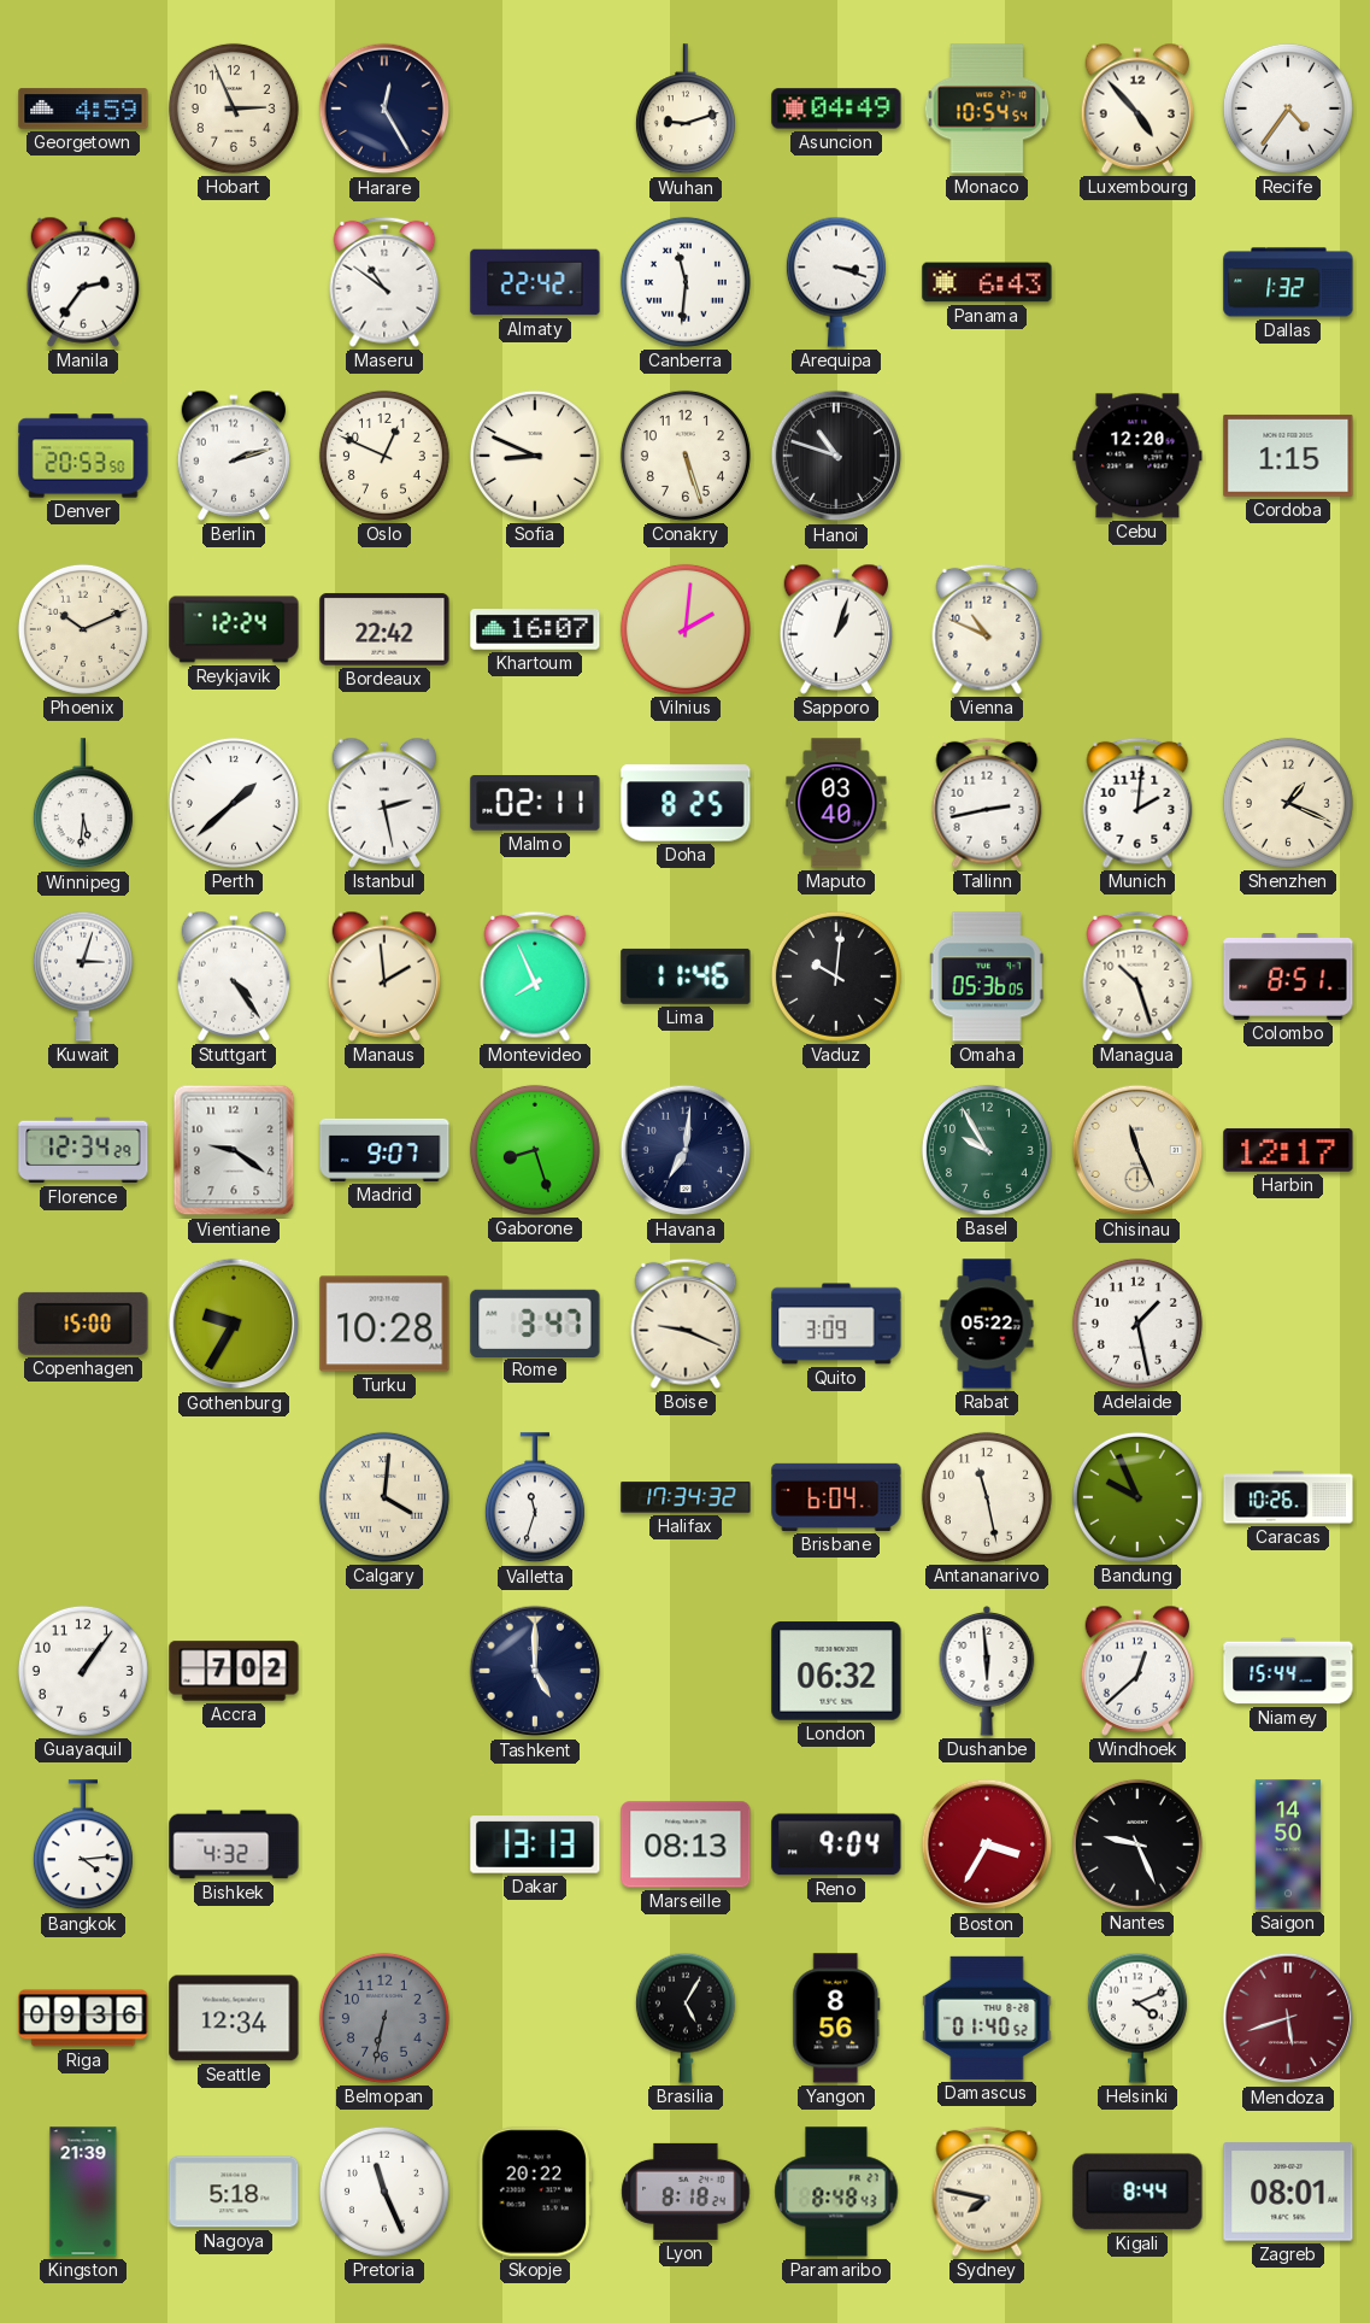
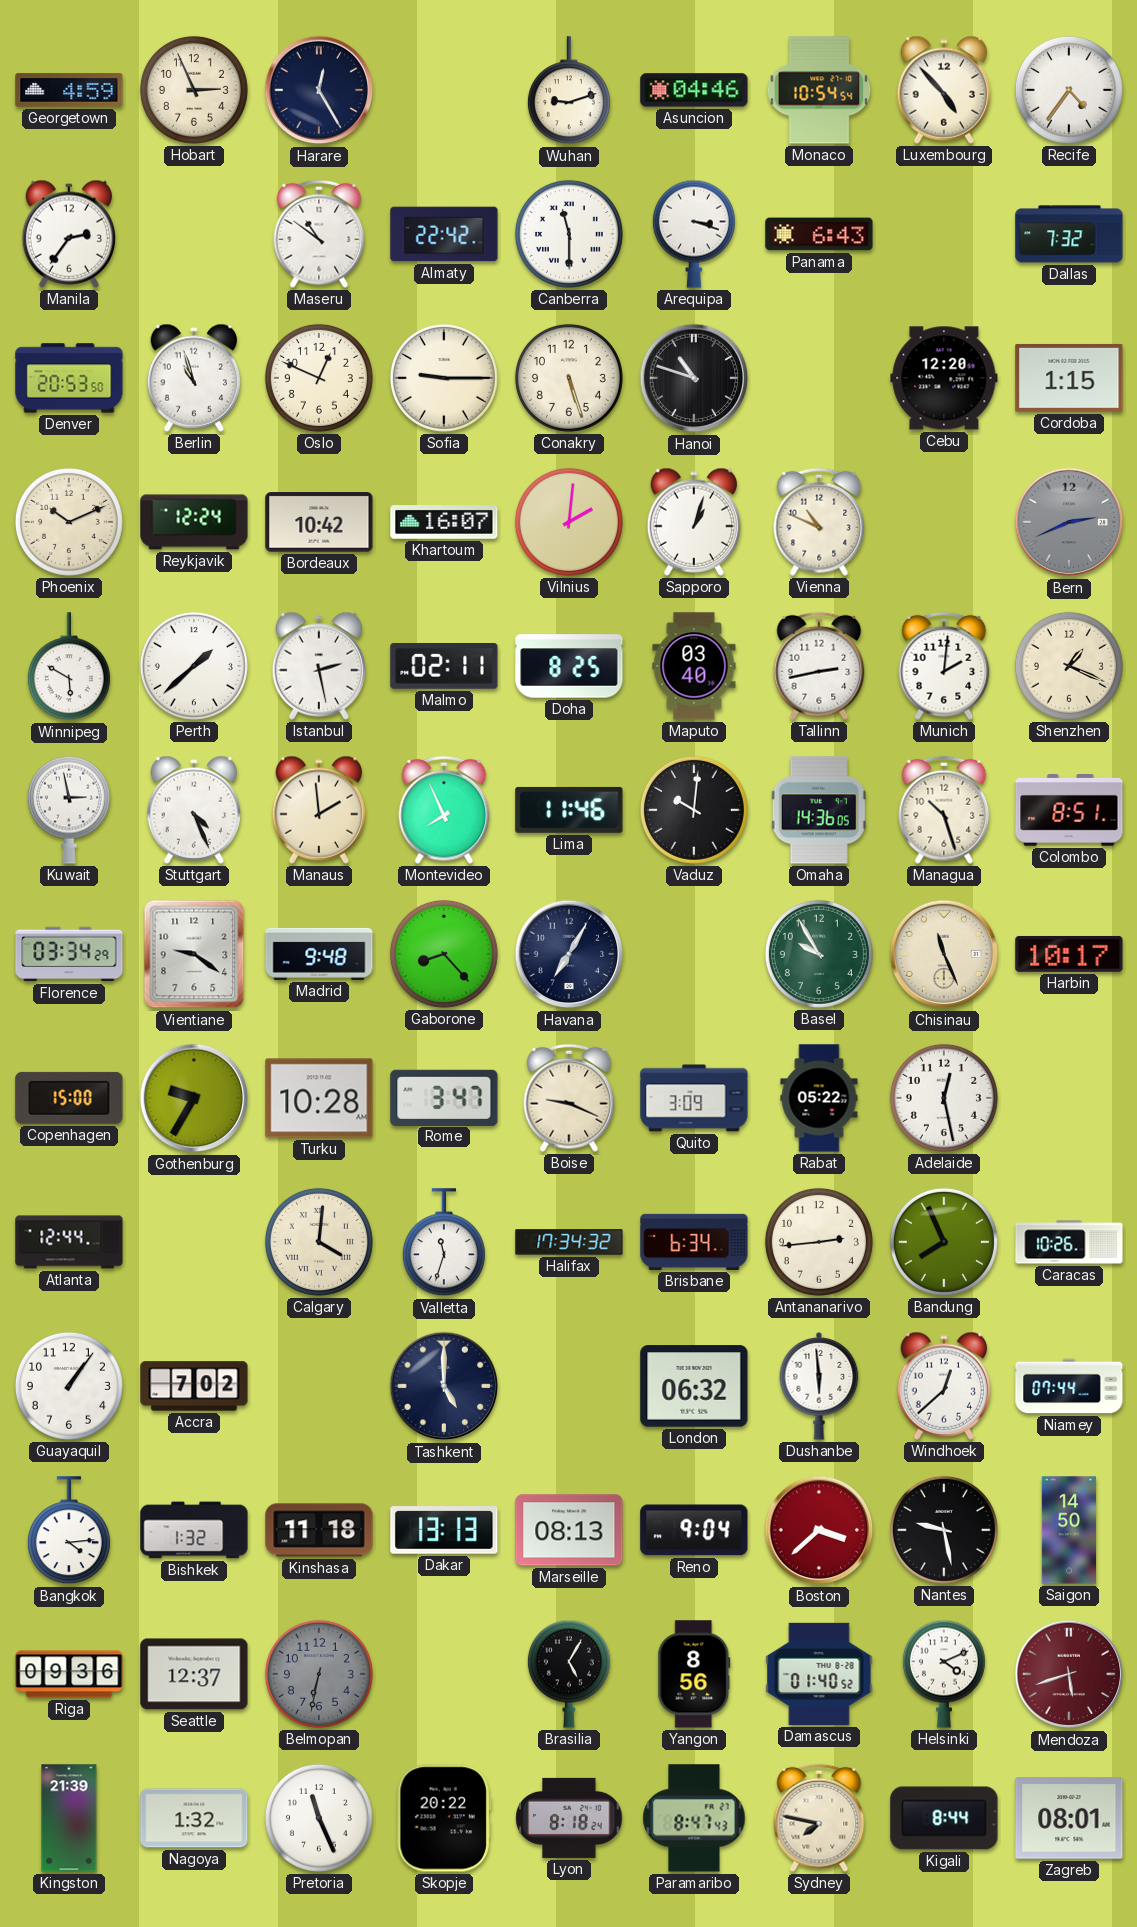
Asuncion: 04:49 -> 04:46 (694, 90)
Canberra: 11:31 -> 11:30 (569, 234)
Dallas: 1:32 -> 7:32 (1069, 234)
Berlin: 2:12 -> 10:57 (194, 378)
Sofia: 8:49 -> 9:15 (444, 378)
Bordeaux: 22:42 -> 10:42 (319, 522)
Bern: none -> 2:41 (1069, 522)
Winnipeg: 5:31 -> 5:50 (69, 667)
Kuwait: 3:03 -> 2:58 (69, 810)
Stuttgart: 4:24 -> 4:26 (194, 810)
Omaha: 05:36 -> 14:36 (819, 810)
Florence: 12:34 -> 03:34 (69, 954)
Madrid: 9:07 -> 9:48 (319, 954)
Gaborone: 8:27 -> 8:23 (444, 954)
Havana: 7:01 -> 7:05 (569, 954)
Harbin: 12:17 -> 10:17 (1069, 954)
Adelaide: 1:28 -> 12:28 (944, 1098)
Atlanta: none -> 12:44 (69, 1242)
Brisbane: 6:04 -> 6:34 (694, 1242)
Antananarivo: 11:28 -> 2:44 (819, 1242)
Bandung: 9:56 -> 7:56 (944, 1242)
Niamey: 15:44 -> 07:44 (1069, 1386)
Bishkek: 4:32 -> 1:32 (194, 1530)
Kinshasa: none -> 11:18 (319, 1530)
Boston: 3:35 -> 3:38 (819, 1530)
Nantes: 9:26 -> 9:28 (944, 1530)
Seattle: 12:34 -> 12:37 (194, 1674)
Nagoya: 5:18 -> 1:32 (194, 1818)
Paramaribo: 8:48 -> 8:47 (694, 1818)
